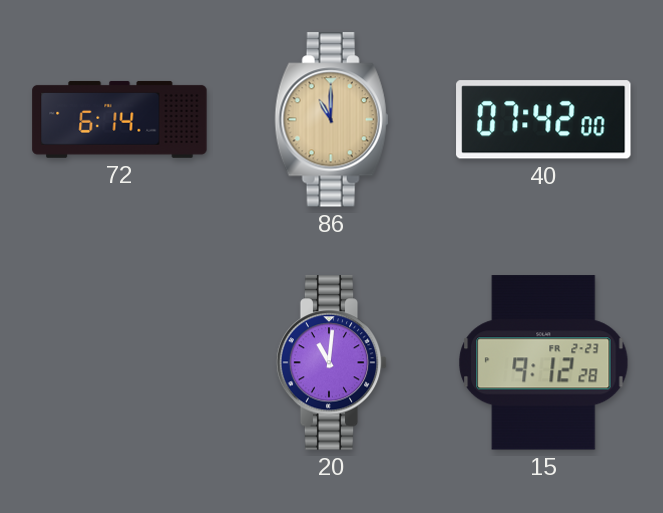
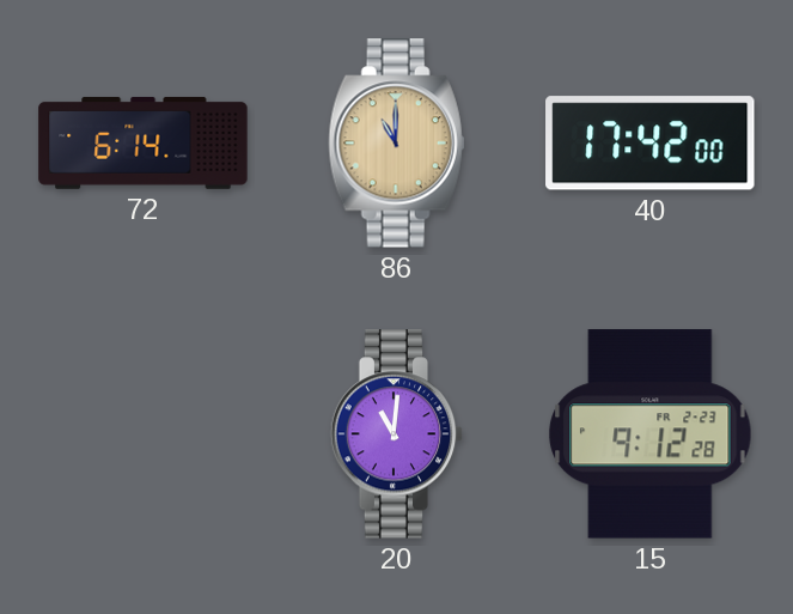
40: 07:42 -> 17:42 (651, 144)
